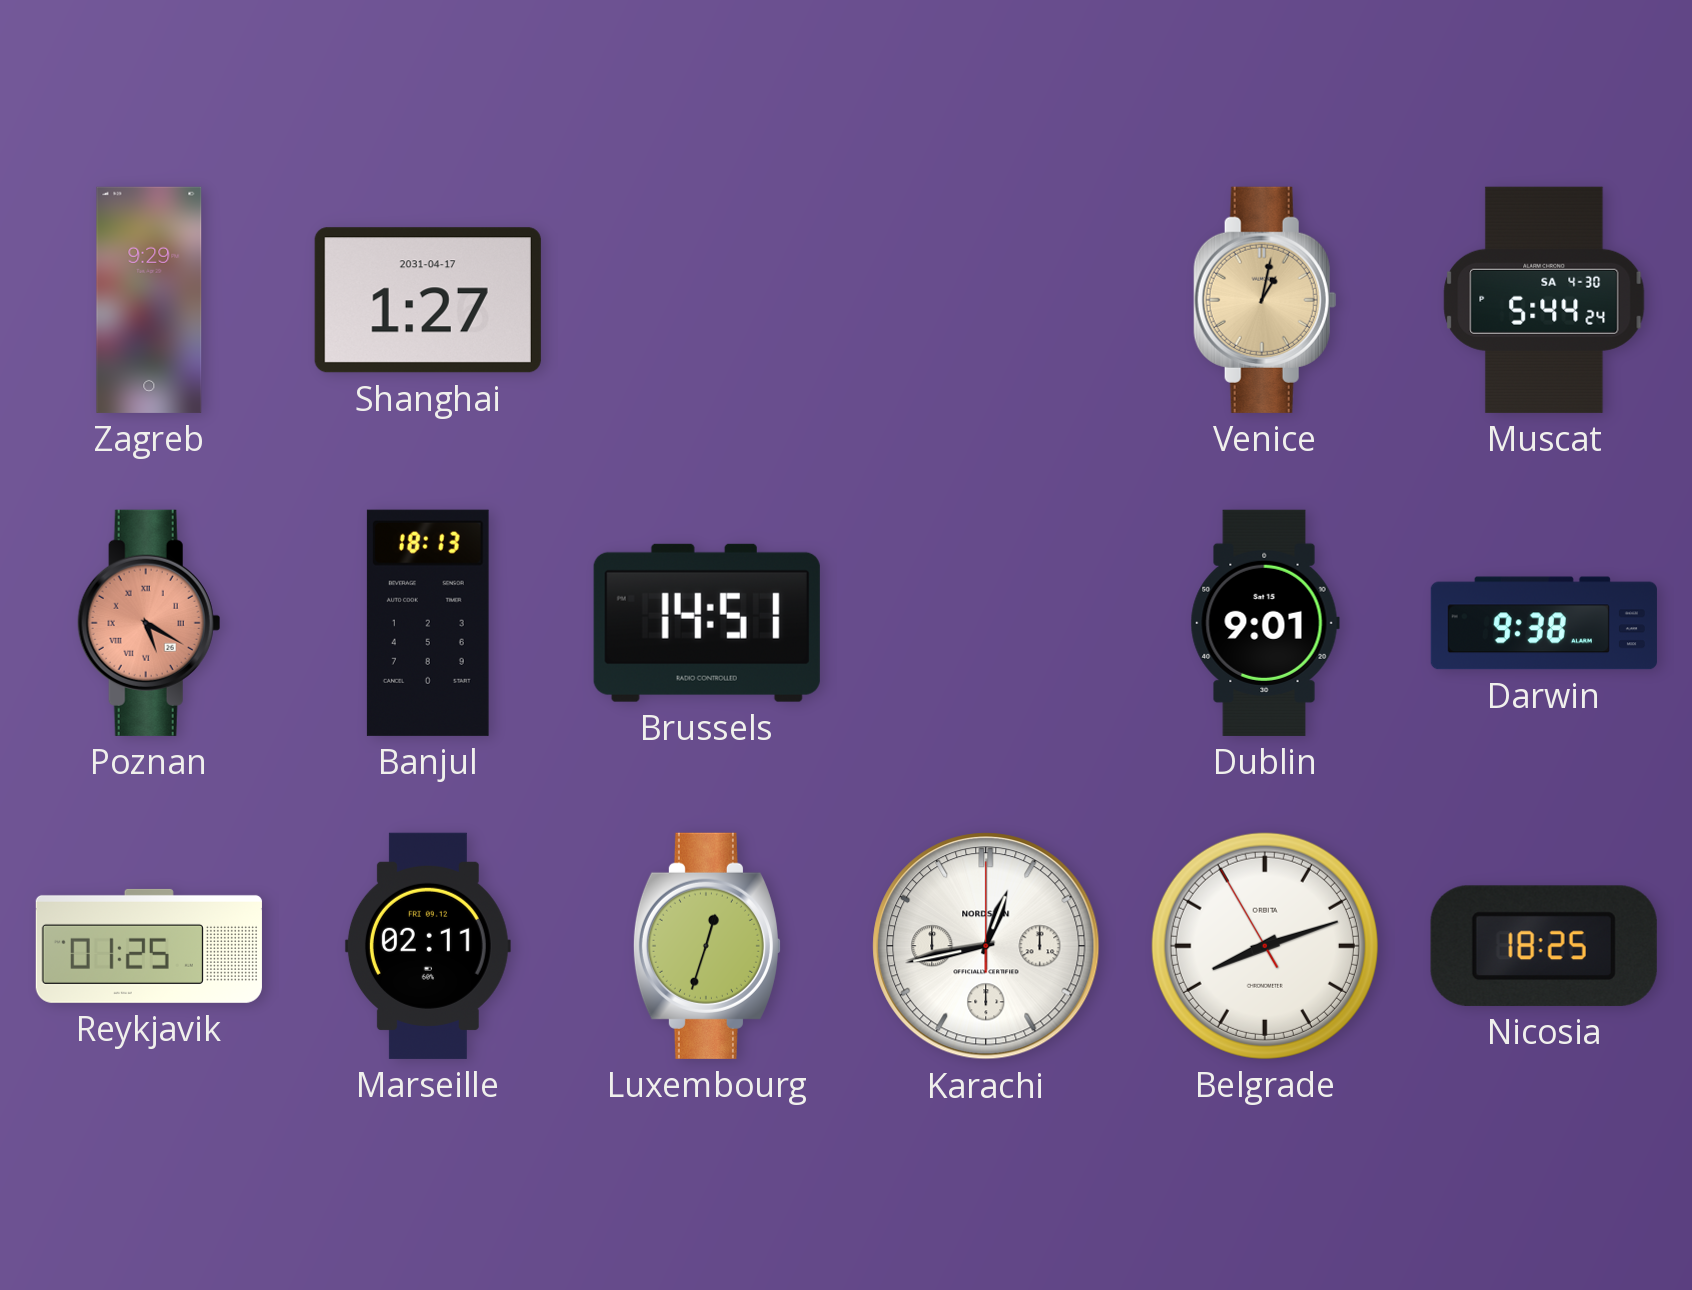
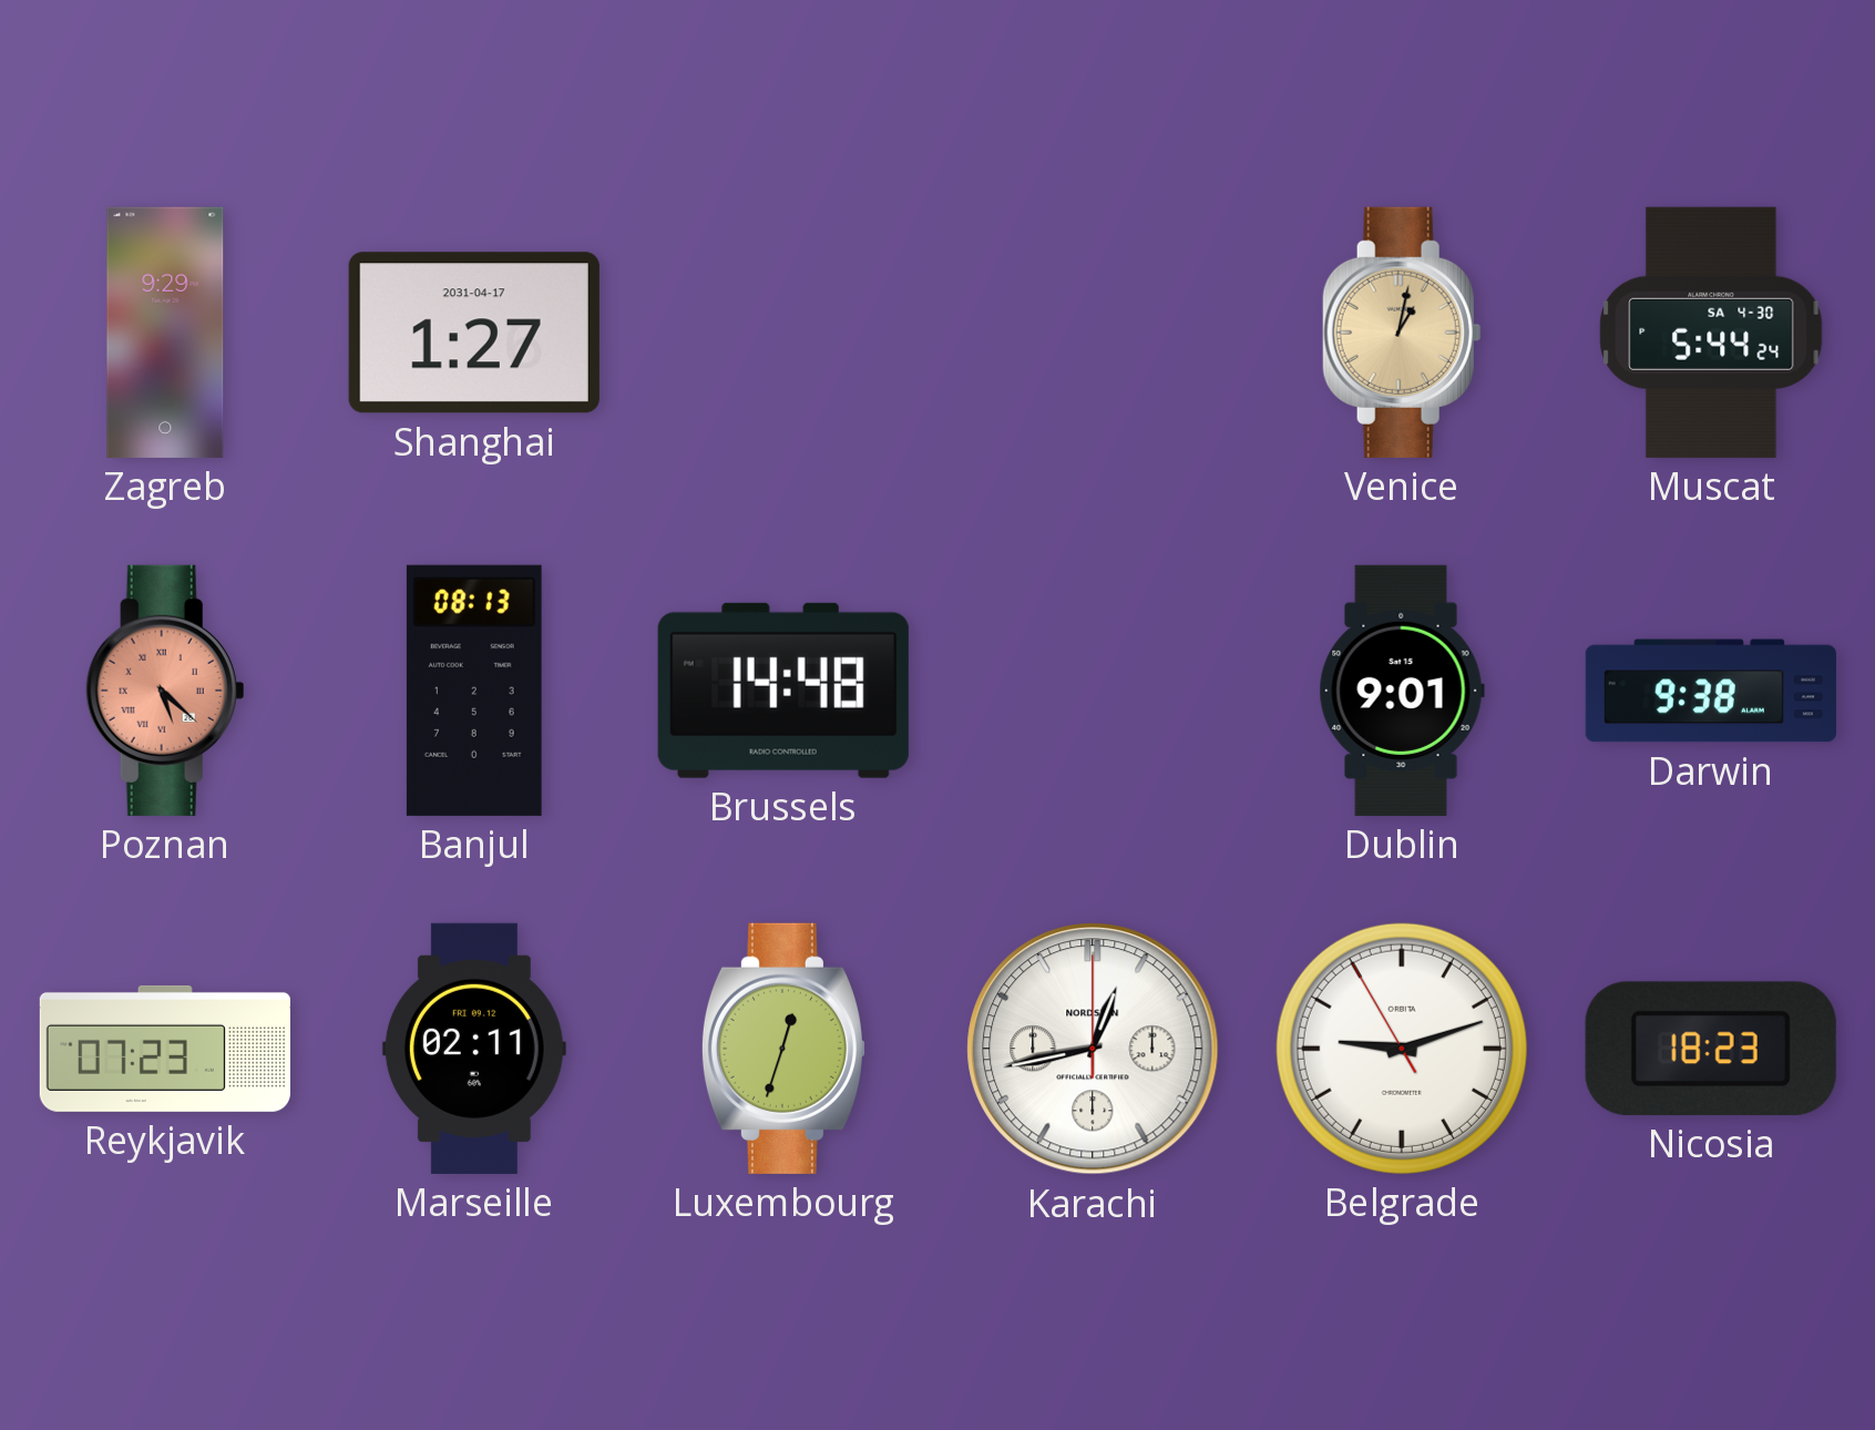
Poznan: 5:20 -> 5:22 (165, 691)
Banjul: 18:13 -> 08:13 (474, 691)
Brussels: 14:51 -> 14:48 (783, 691)
Reykjavik: 01:25 -> 07:23 (165, 1049)
Belgrade: 8:11 -> 9:11 (1402, 1049)
Nicosia: 18:25 -> 18:23 (1711, 1049)
